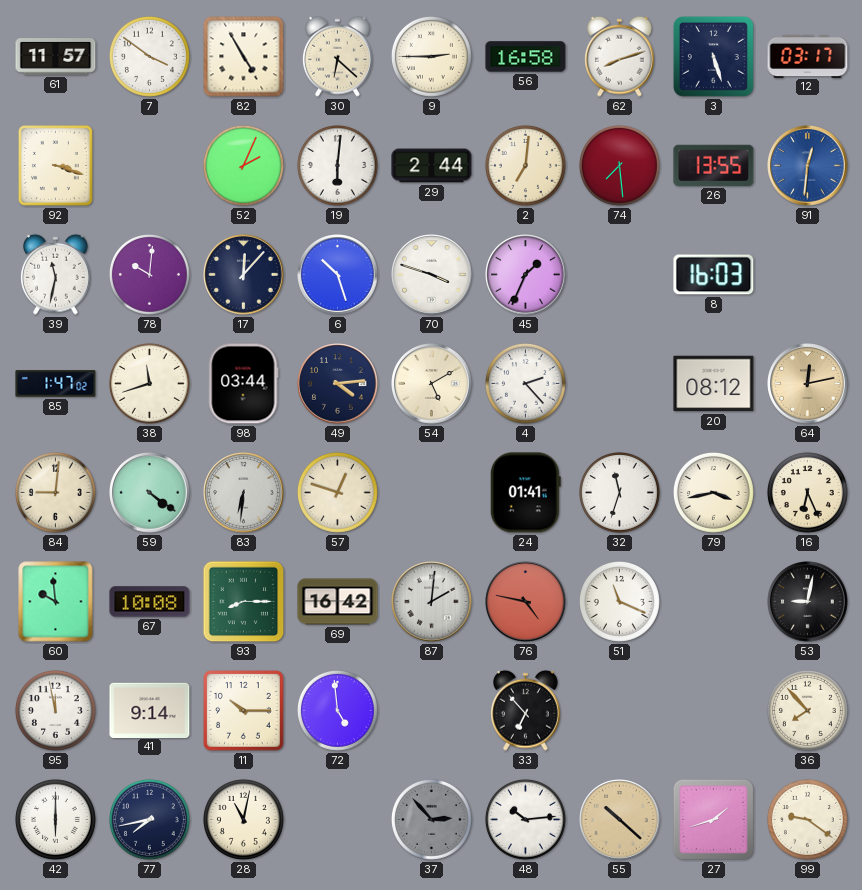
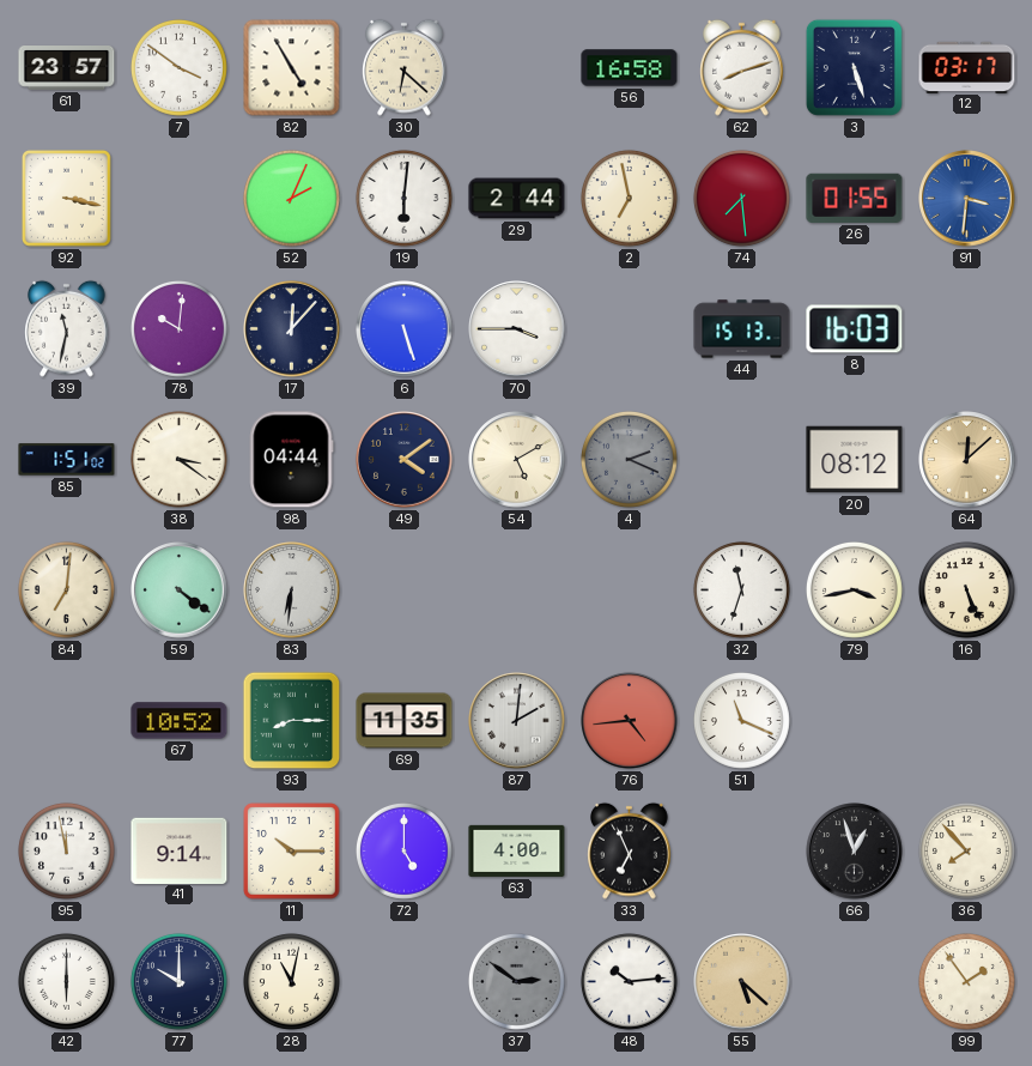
61: 11:57 -> 23:57 (67, 68)
9: 2:45 -> none (431, 56)
92: 3:18 -> 3:17 (66, 198)
2: 7:01 -> 6:58 (629, 198)
26: 13:55 -> 01:55 (855, 198)
91: 12:31 -> 3:31 (967, 199)
6: 10:27 -> 5:27 (405, 329)
70: 3:48 -> 3:45 (517, 329)
45: 1:34 -> none (526, 275)
44: none -> 15:13 (742, 329)
85: 1:47 -> 1:51 (67, 460)
38: 11:42 -> 3:21 (178, 459)
98: 03:44 -> 04:44 (291, 460)
49: 4:14 -> 4:09 (405, 460)
4: 2:23 -> 2:19 (629, 459)
4 dial: white -> grey (629, 459)
64: 12:13 -> 12:08 (967, 460)
84: 9:01 -> 7:01 (66, 589)
57: 12:48 -> none (337, 492)
24: 01:41 -> none (525, 493)
16: 6:26 -> 5:26 (966, 589)
60: 9:59 -> none (56, 602)
67: 10:08 -> 10:52 (180, 721)
69: 16:42 -> 11:35 (405, 721)
76: 4:47 -> 4:44 (630, 721)
53: 9:02 -> none (808, 602)
72: 4:59 -> 5:00 (403, 850)
63: none -> 4:00 (517, 850)
33: 6:53 -> 6:56 (630, 850)
66: none -> 12:57 (855, 852)
77: 7:43 -> 10:00 (178, 981)
37: 2:53 -> 2:51 (516, 981)
55: 10:22 -> 5:22 (742, 982)
27: 1:42 -> none (713, 819)
99: 9:21 -> 1:54 (966, 981)
